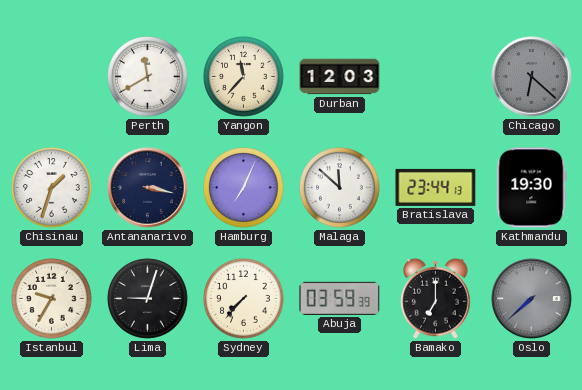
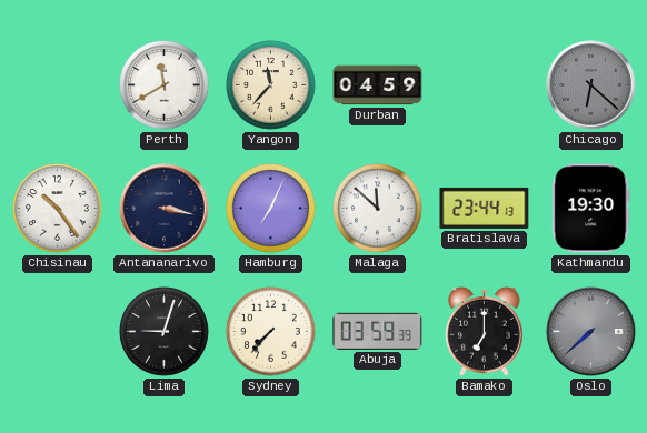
Durban: 12:03 -> 04:59 (378, 85)
Chisinau: 1:33 -> 10:24 (58, 209)
Istanbul: 9:35 -> none (52, 299)
